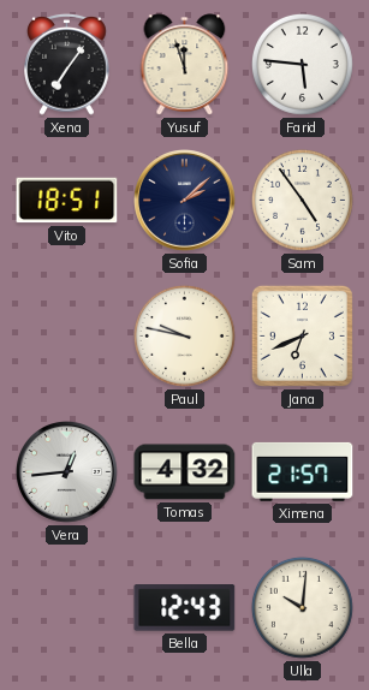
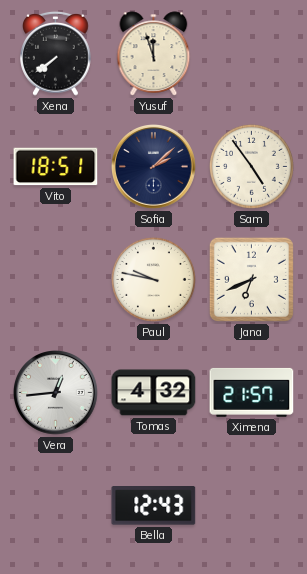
Xena: 7:06 -> 7:39 (56, 53)
Farid: 5:46 -> none (302, 64)
Ulla: 10:01 -> none (302, 607)
